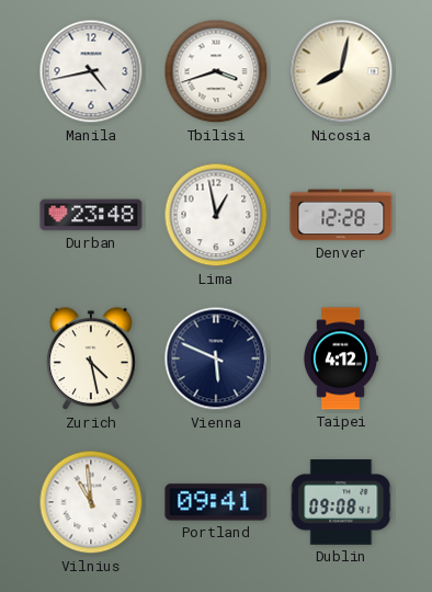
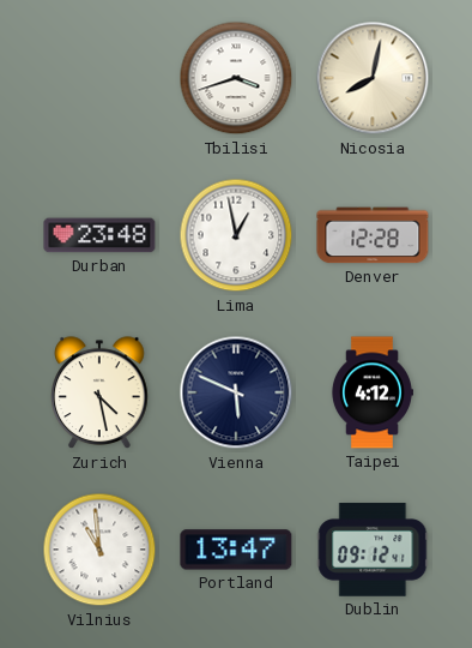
Manila: 4:43 -> none (91, 71)
Portland: 09:41 -> 13:47 (236, 550)
Dublin: 09:08 -> 09:12 (373, 550)
